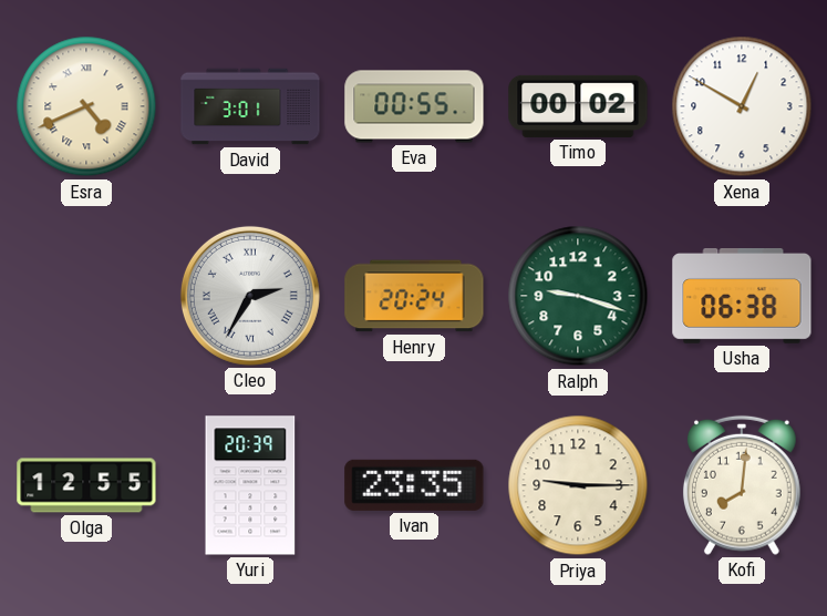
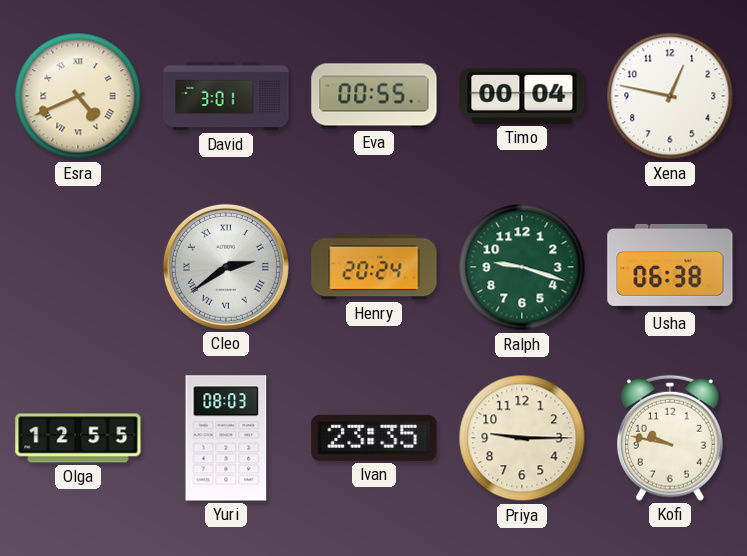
Timo: 00:02 -> 00:04 (522, 96)
Xena: 12:50 -> 12:47 (670, 96)
Cleo: 2:35 -> 2:39 (226, 267)
Yuri: 20:39 -> 08:03 (226, 438)
Kofi: 8:01 -> 9:47 (670, 438)
